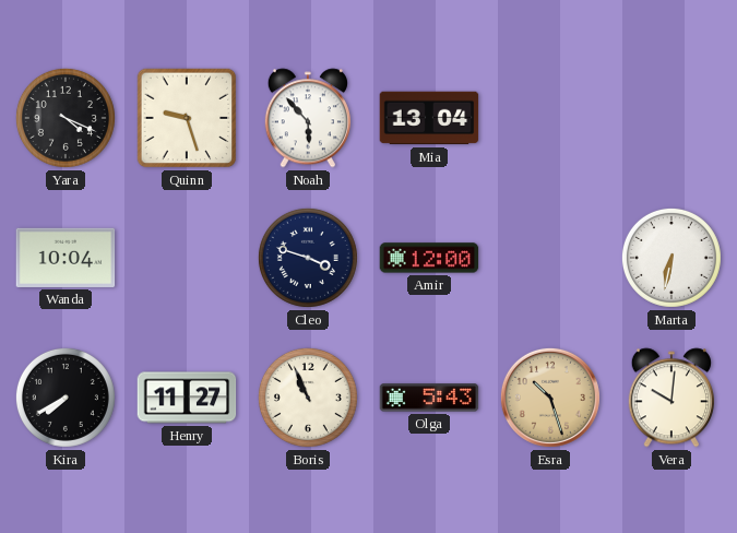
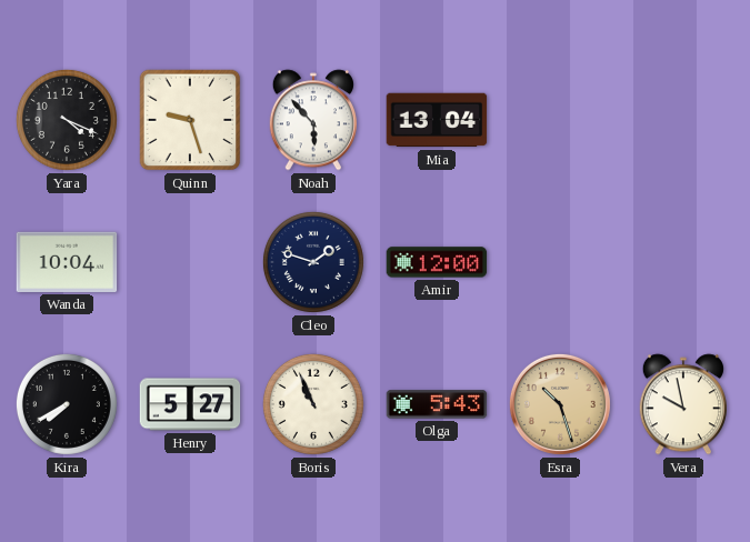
Cleo: 3:48 -> 1:48 (313, 262)
Marta: 6:32 -> none (671, 258)
Henry: 11:27 -> 5:27 (190, 404)
Vera: 10:01 -> 9:58 (683, 404)
